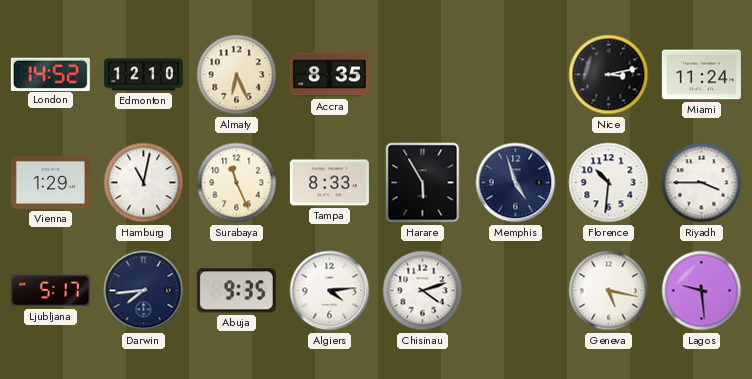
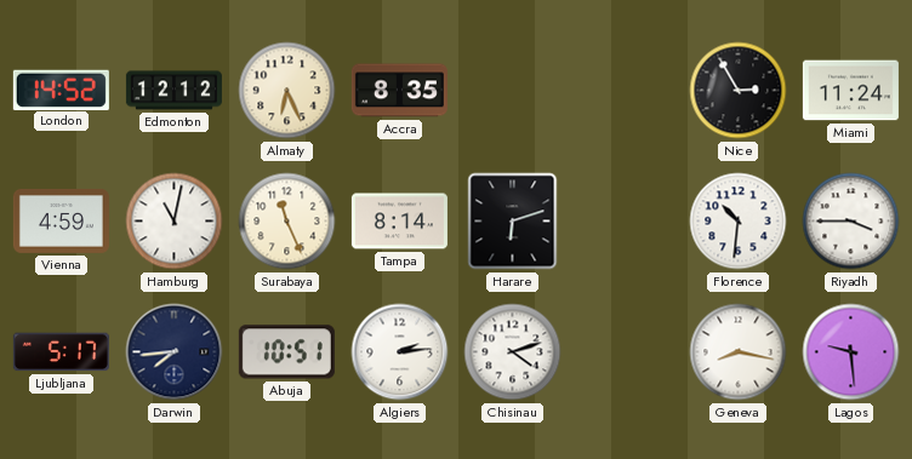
Edmonton: 12:10 -> 12:12 (173, 91)
Nice: 3:13 -> 2:55 (739, 91)
Vienna: 1:29 -> 4:59 (61, 220)
Tampa: 8:33 -> 8:14 (399, 222)
Harare: 5:55 -> 6:12 (513, 222)
Memphis: 4:57 -> none (516, 183)
Abuja: 9:35 -> 10:51 (286, 352)
Algiers: 4:14 -> 2:14 (400, 352)
Geneva: 5:17 -> 8:17 (739, 352)
